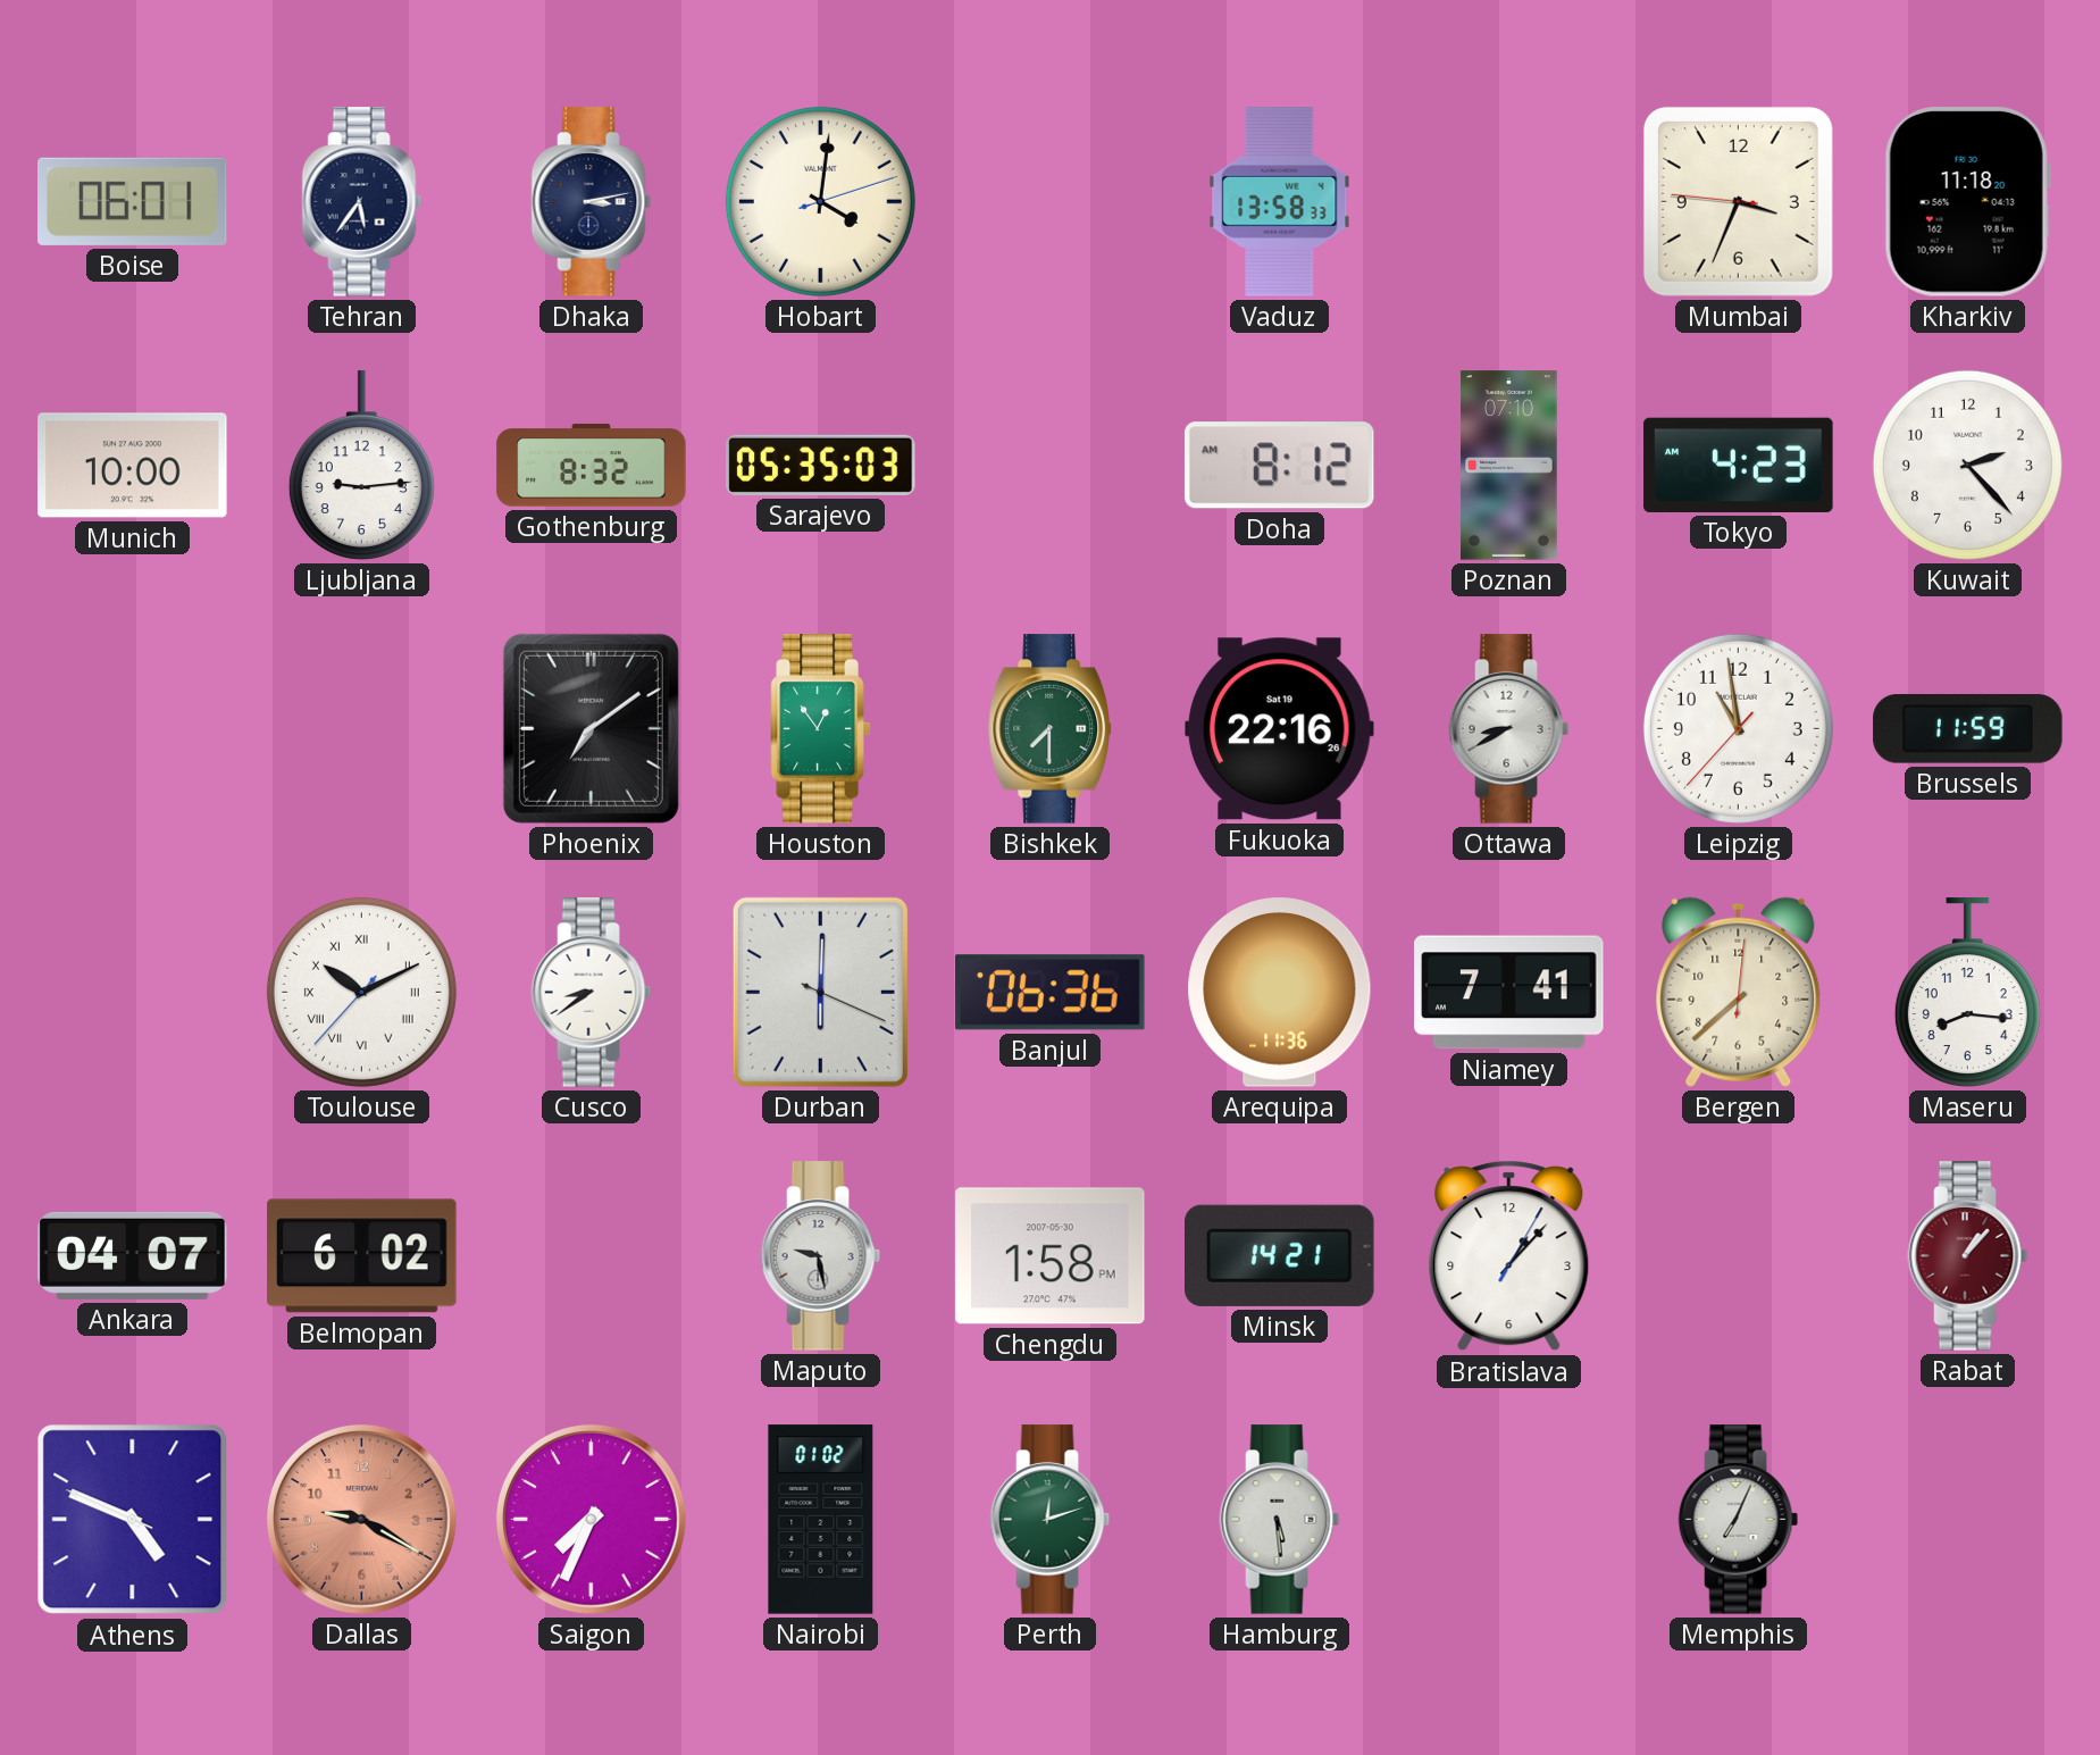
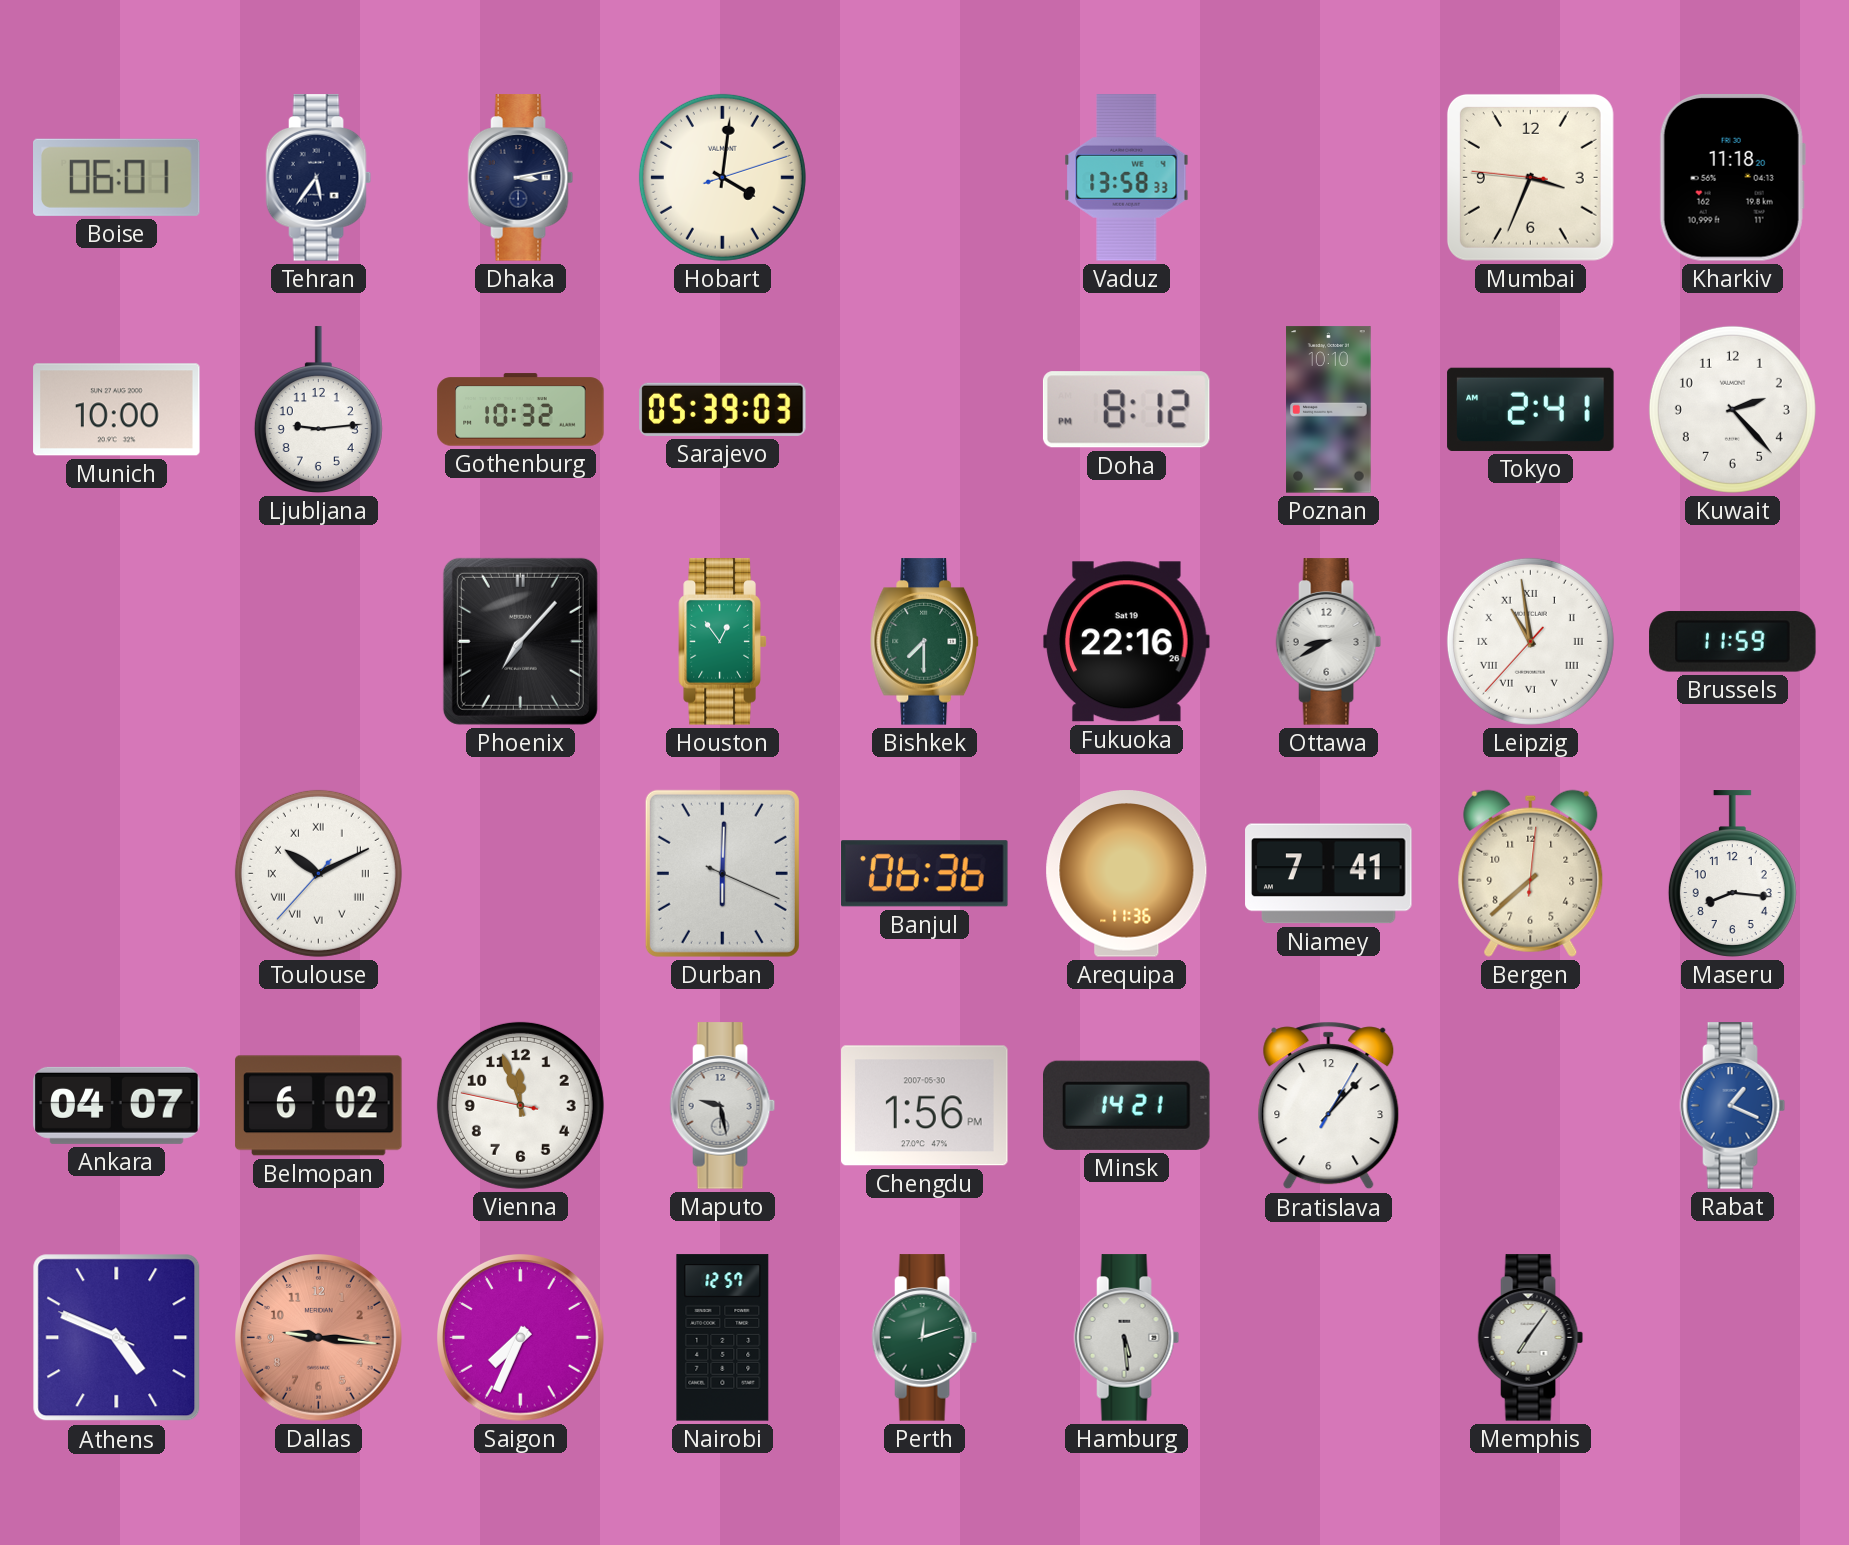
Gothenburg: 8:32 -> 10:32 (521, 410)
Sarajevo: 05:35 -> 05:39 (723, 409)
Doha: 8:12 AM -> 8:12 PM (1126, 410)
Poznan: 07:10 -> 10:10 (1329, 410)
Tokyo: 4:23 -> 2:41 (1531, 409)
Phoenix: 7:09 -> 7:07 (520, 641)
Leipzig numerals: Arabic -> Roman (1530, 641)
Cusco: 8:39 -> none (592, 993)
Vienna: none -> 11:56 (520, 1105)
Chengdu: 1:58 -> 1:56 (925, 1106)
Rabat: 1:07 -> 1:19 (1733, 1106)
Rabat dial: burgundy -> blue (1733, 1106)
Dallas: 9:20 -> 9:16 (319, 1338)
Nairobi: 01:02 -> 12:57 (723, 1338)
Memphis: 7:04 -> 7:06 (1531, 1338)
